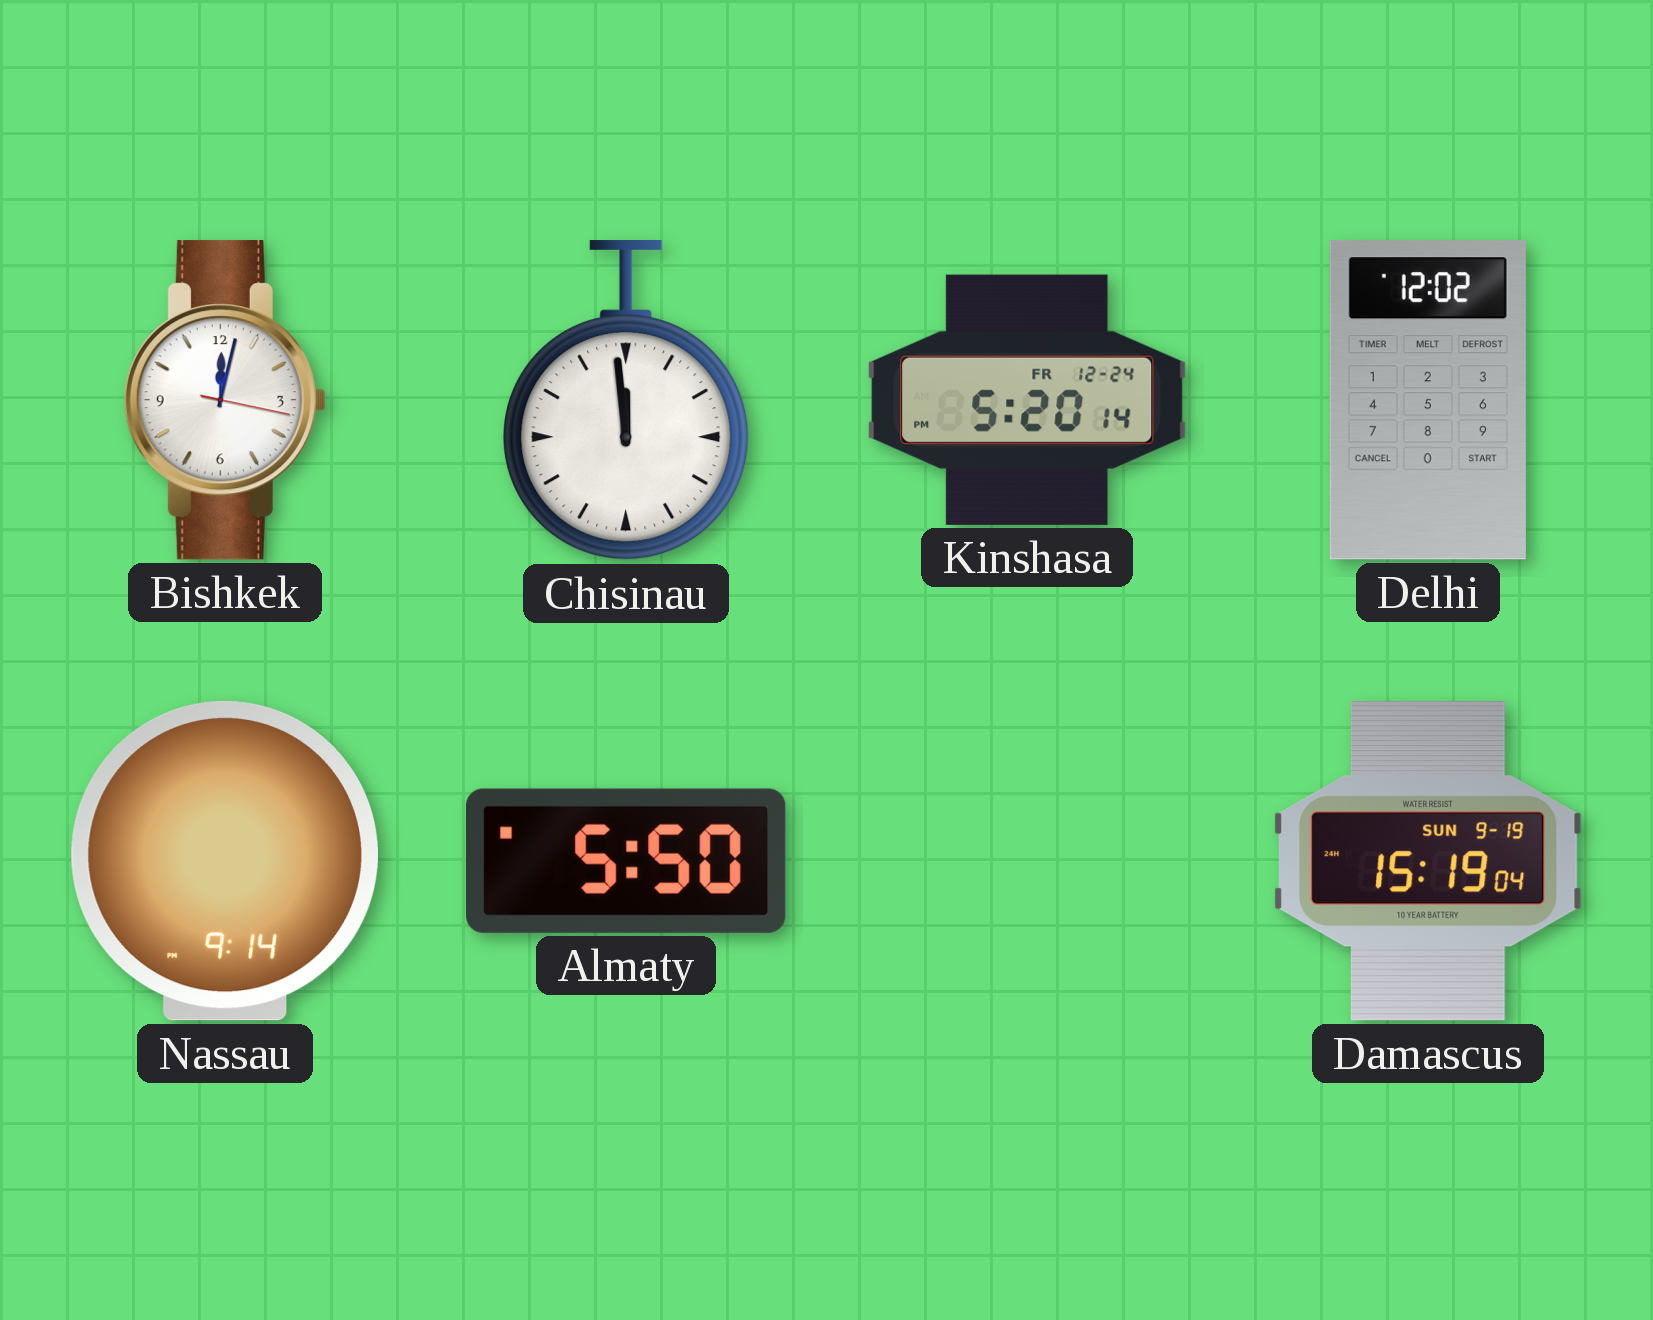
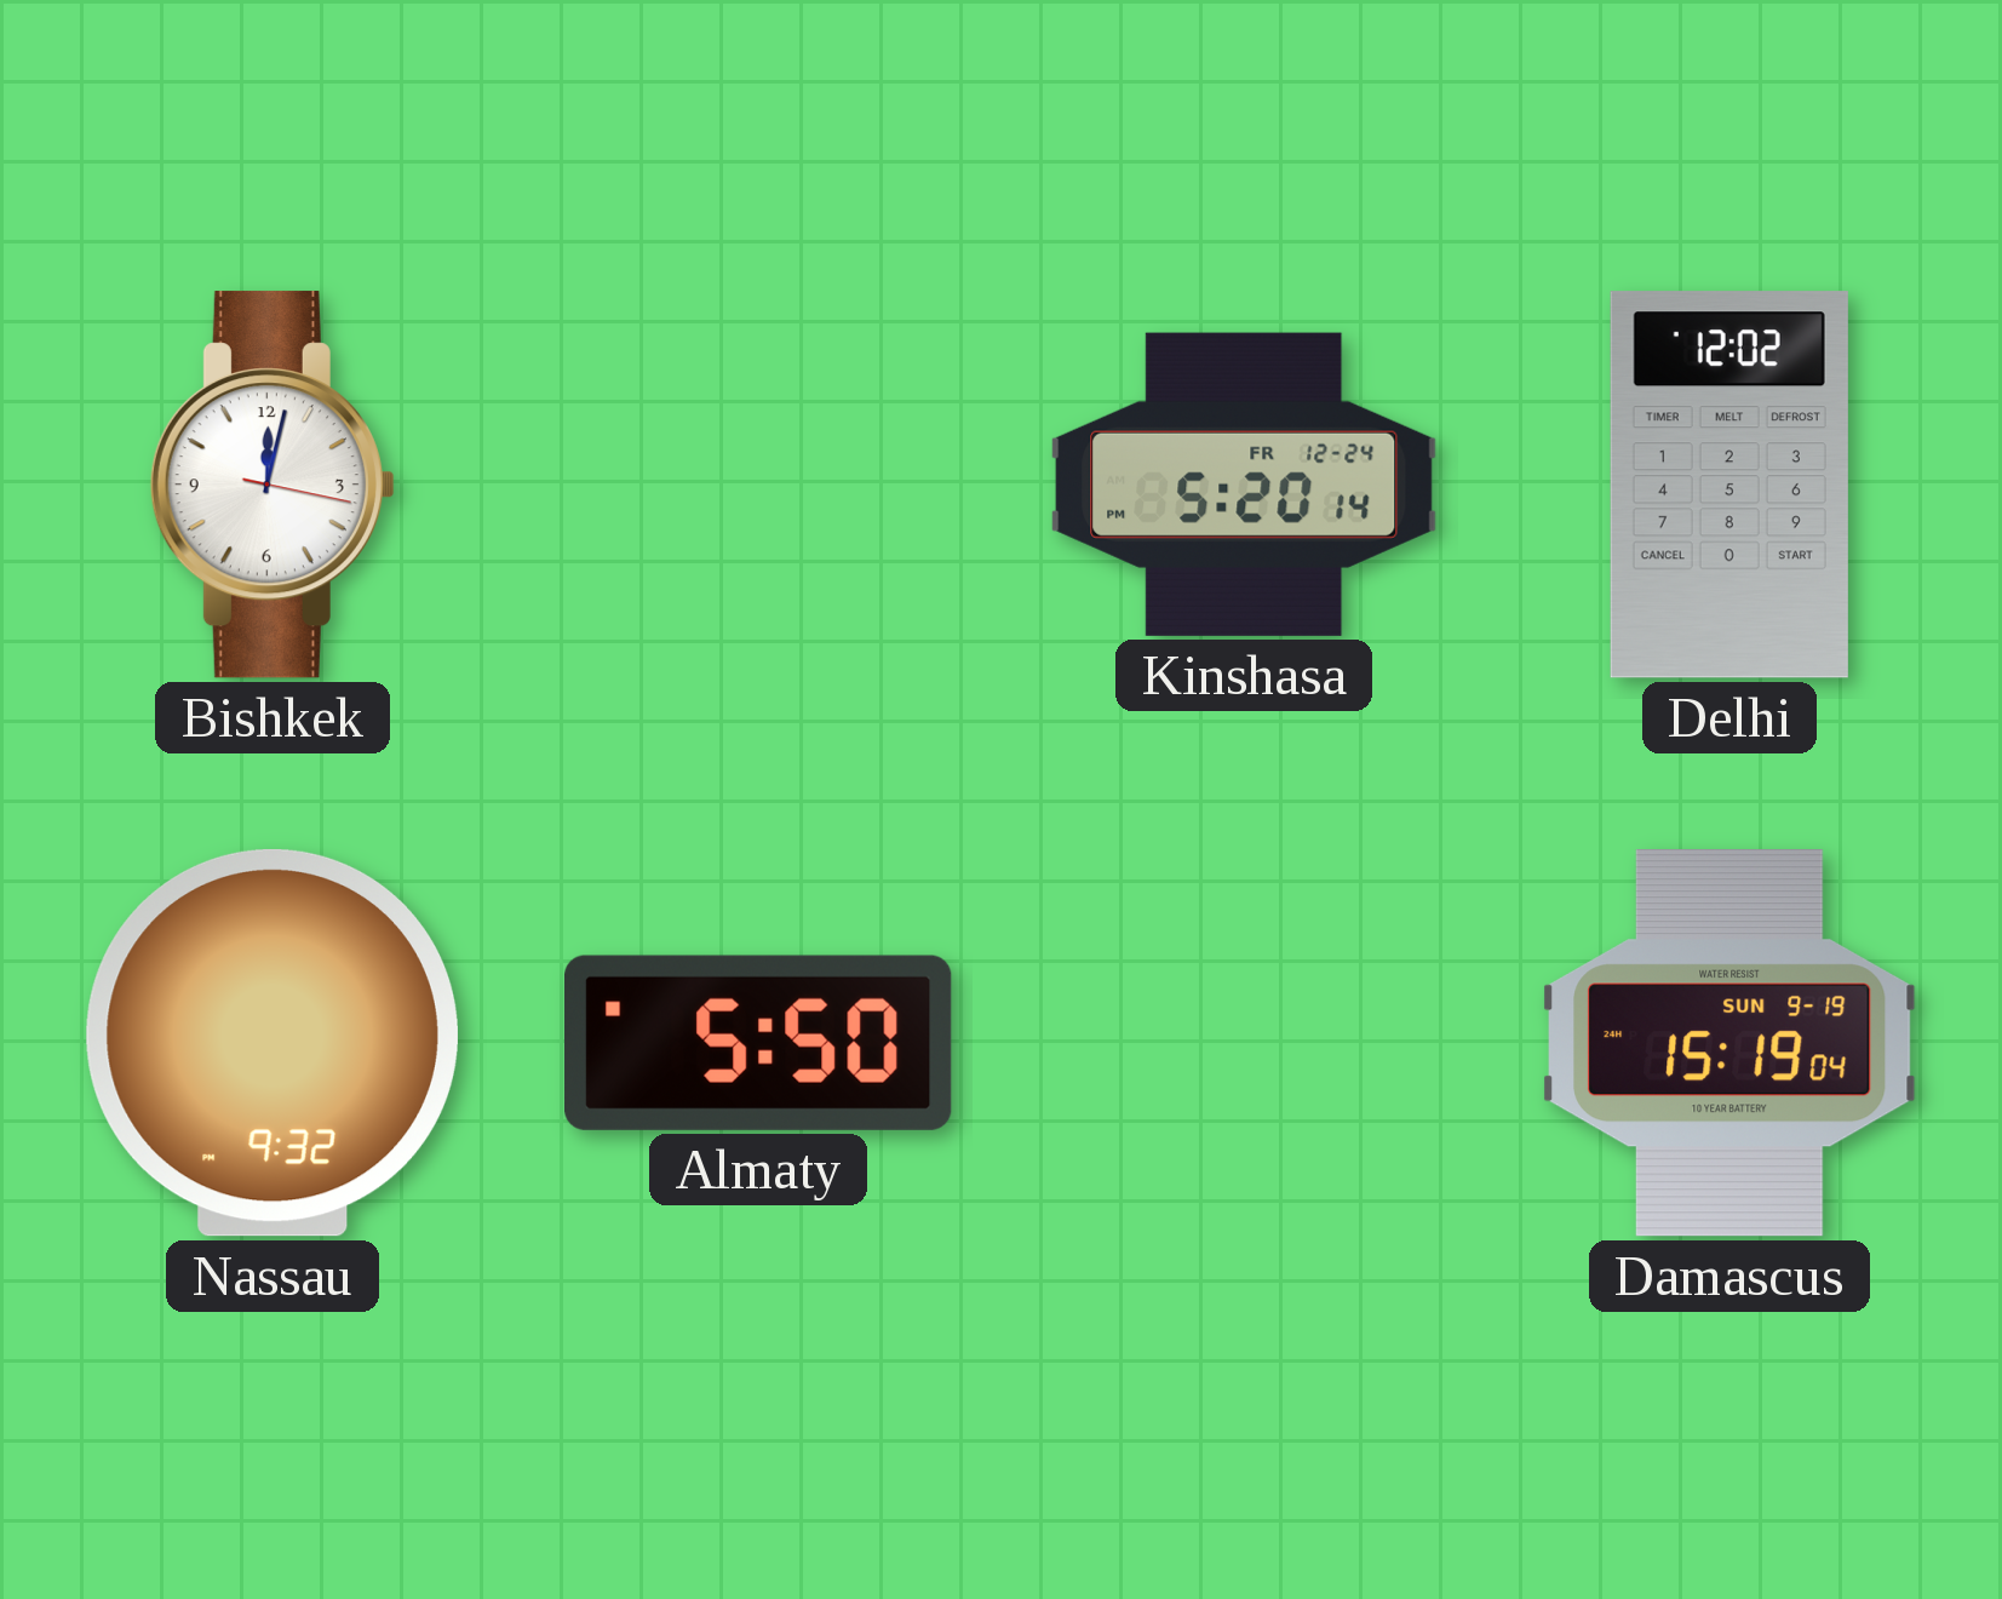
Chisinau: 11:59 -> none (626, 401)
Nassau: 9:14 -> 9:32 (273, 1043)
